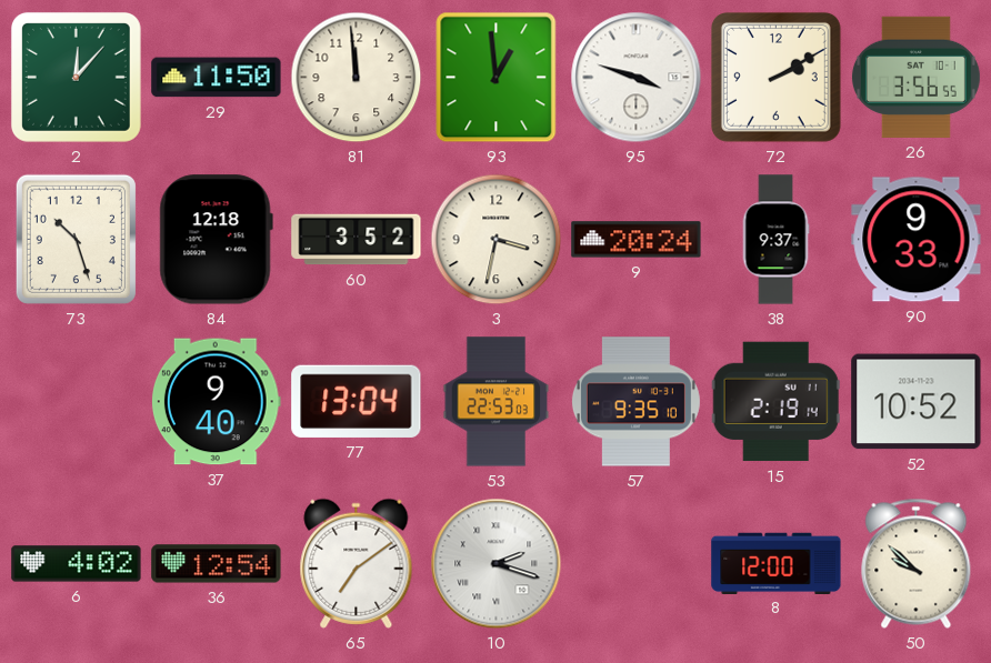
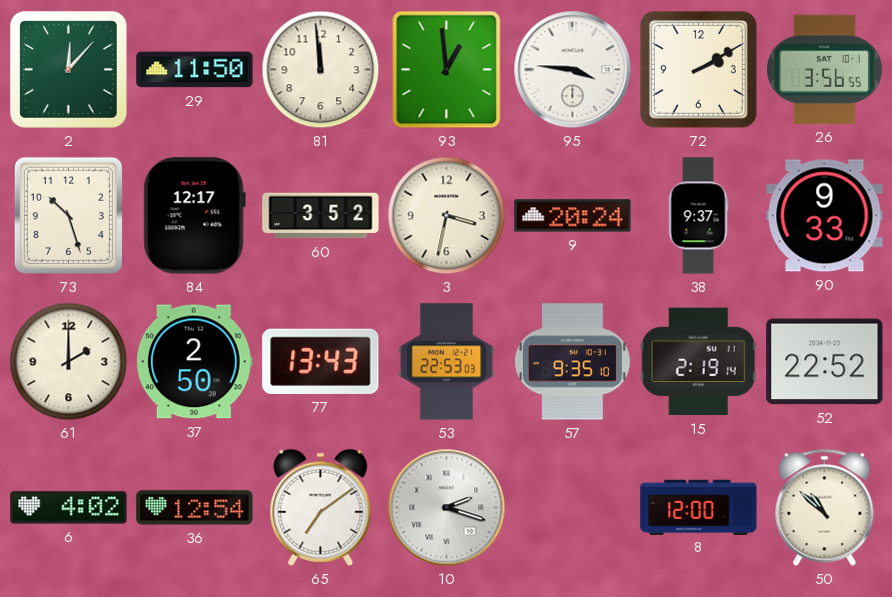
95: 3:48 -> 3:46 (573, 70)
84: 12:18 -> 12:17 (194, 216)
61: none -> 2:00 (69, 362)
37: 9:40 -> 2:50 (194, 362)
77: 13:04 -> 13:43 (321, 361)
52: 10:52 -> 22:52 (825, 362)
50: 9:52 -> 10:52 (825, 507)
